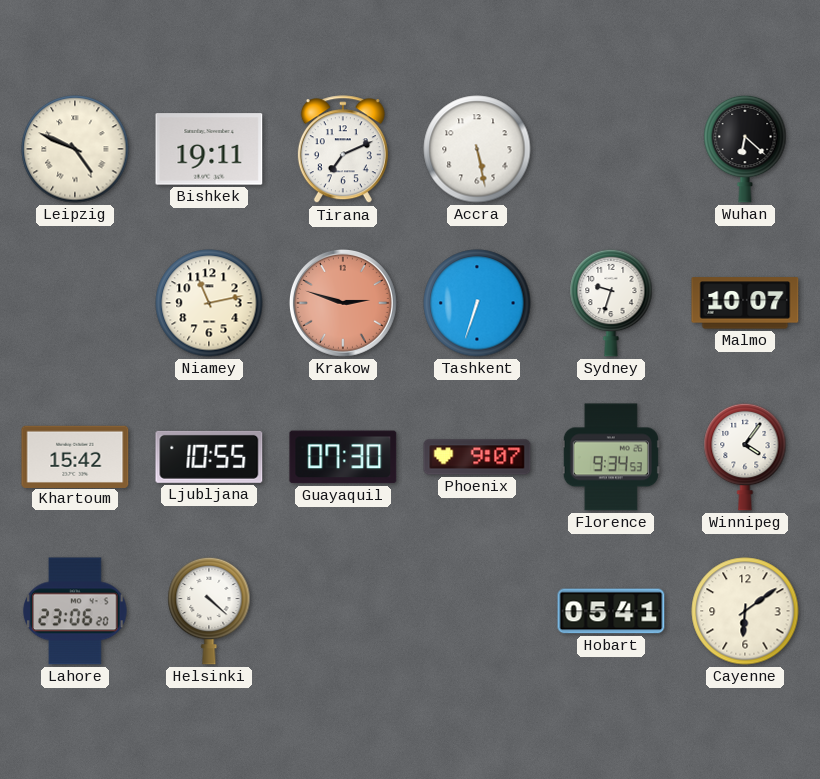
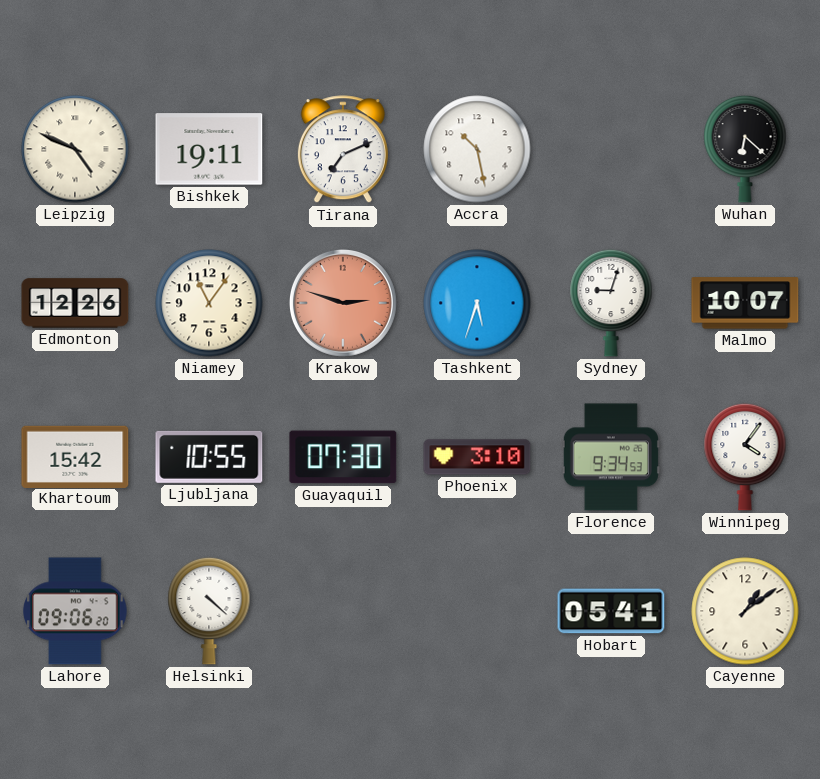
Accra: 5:28 -> 10:28 (477, 149)
Edmonton: none -> 12:26 (75, 303)
Niamey: 11:13 -> 11:06 (209, 303)
Tashkent: 6:33 -> 5:33 (477, 303)
Sydney: 9:33 -> 9:03 (611, 303)
Phoenix: 9:07 -> 3:10 (477, 457)
Lahore: 23:06 -> 09:06 (75, 611)
Cayenne: 6:09 -> 1:09 (745, 611)
